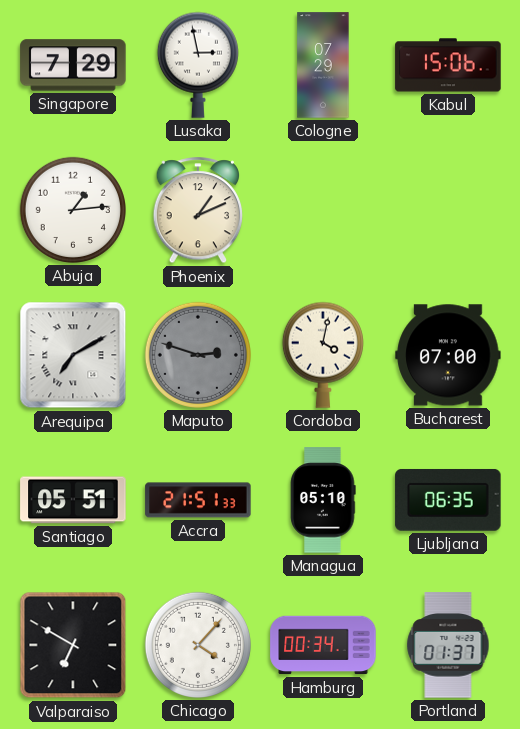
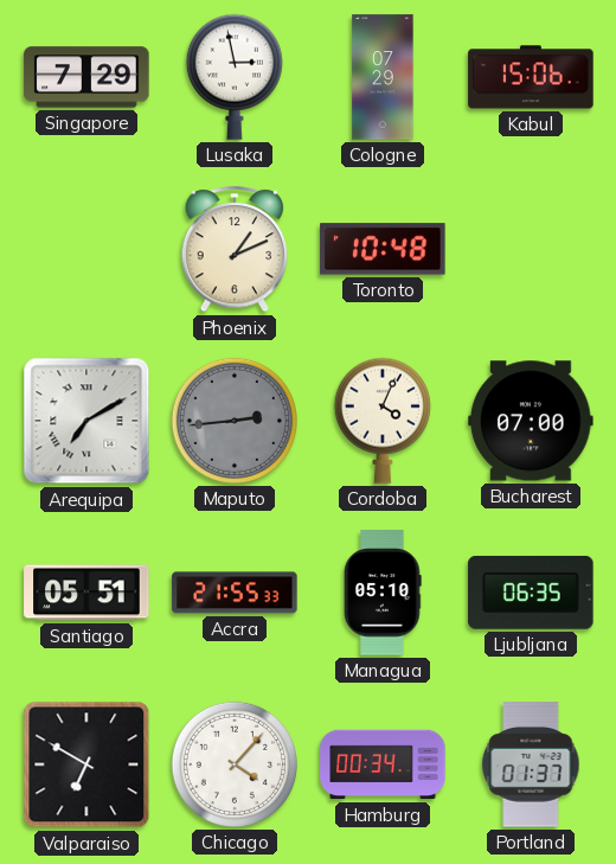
Abuja: 1:14 -> none (73, 210)
Toronto: none -> 10:48 (383, 249)
Maputo: 2:48 -> 2:44 (235, 421)
Cordoba: 4:02 -> 4:04 (383, 421)
Accra: 21:51 -> 21:55 (235, 593)
